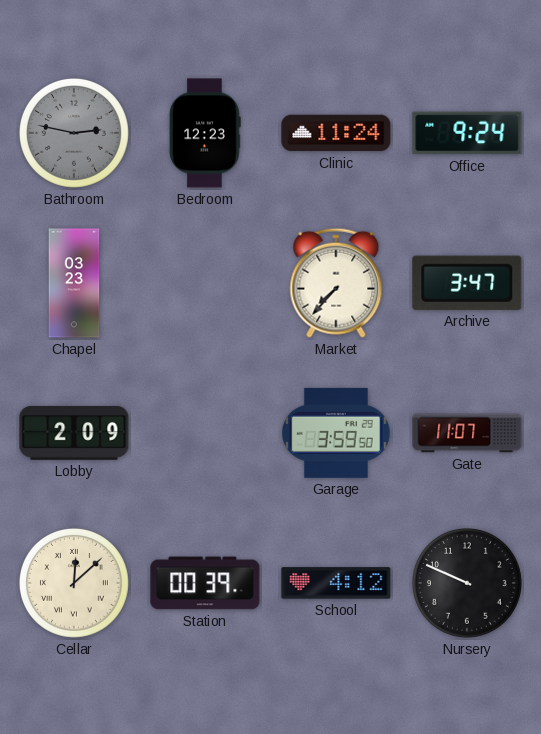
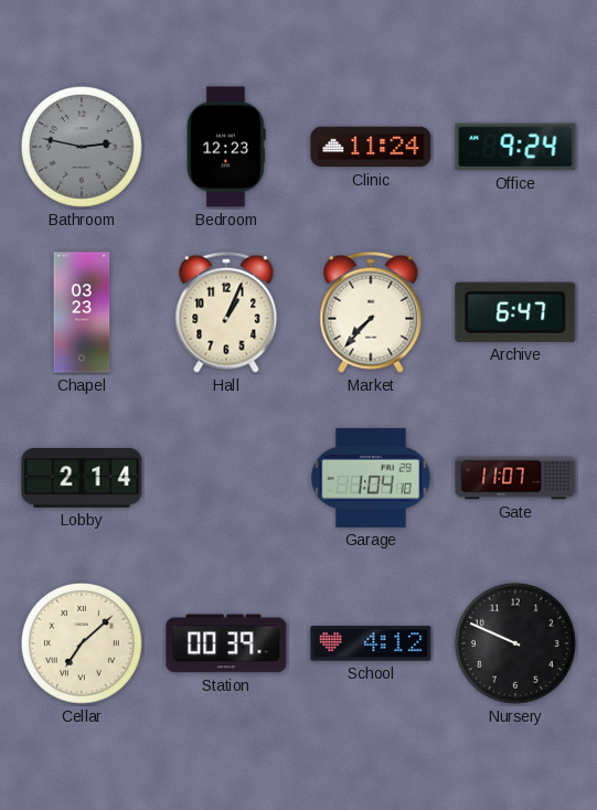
Hall: none -> 1:04 (226, 312)
Archive: 3:47 -> 6:47 (515, 312)
Lobby: 2:09 -> 2:14 (82, 478)
Garage: 3:59 -> 1:04 (372, 478)
Cellar: 12:08 -> 7:08 (83, 644)
